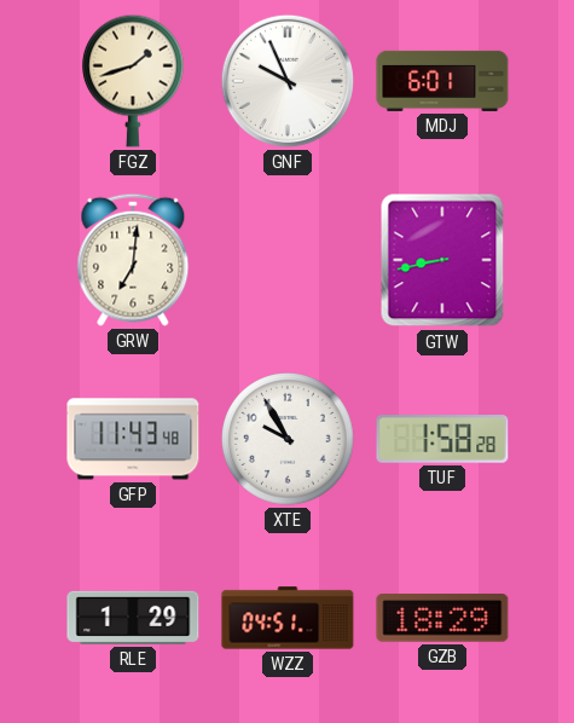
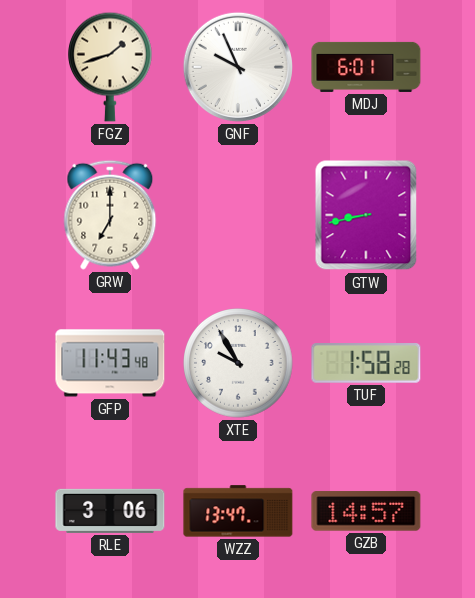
GRW: 7:01 -> 7:00 (110, 215)
RLE: 1:29 -> 3:06 (110, 511)
WZZ: 04:51 -> 13:47 (238, 511)
GZB: 18:29 -> 14:57 (366, 511)
